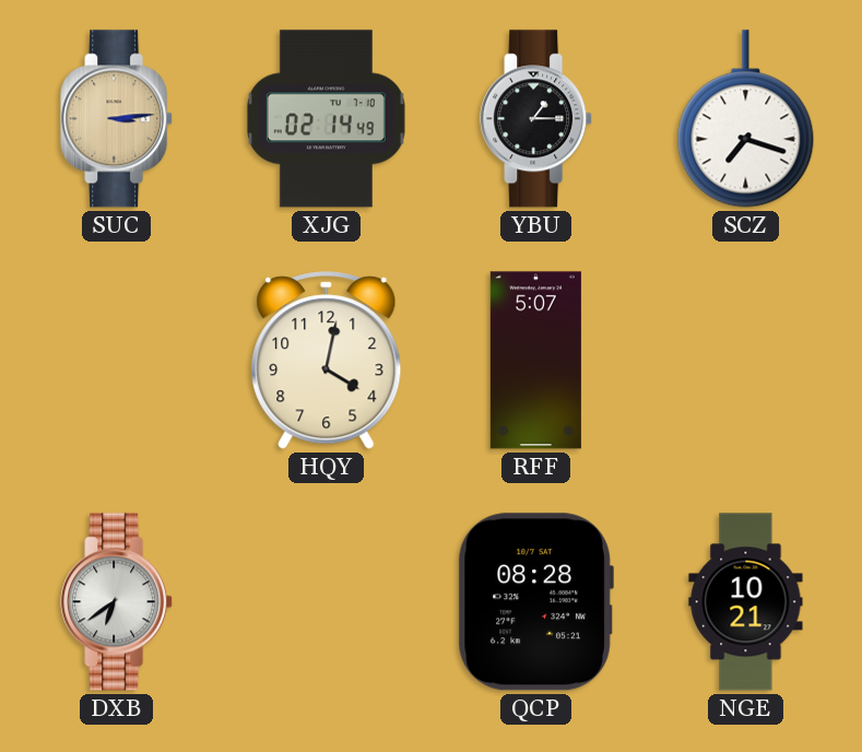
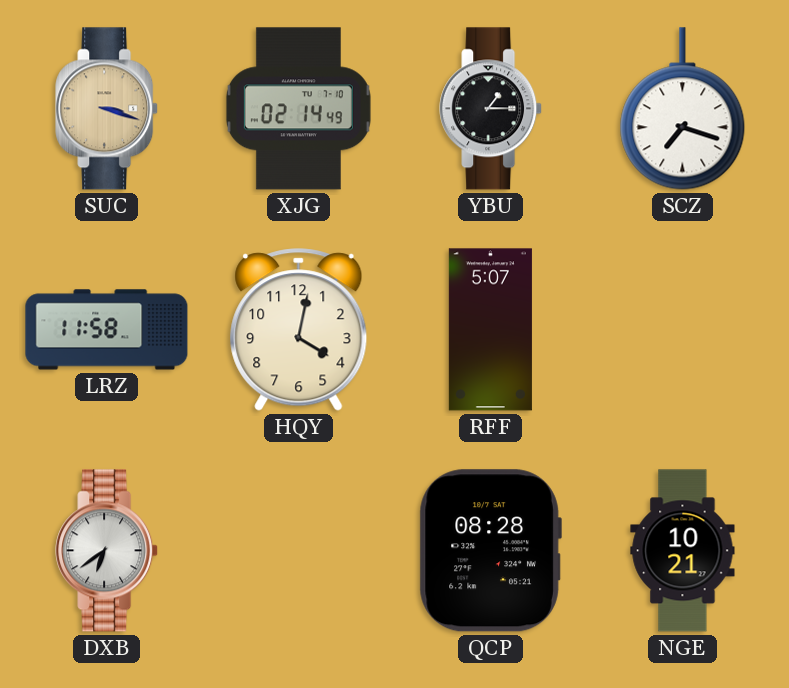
SUC: 3:14 -> 3:18 (107, 109)
LRZ: none -> 11:58 (107, 330)
